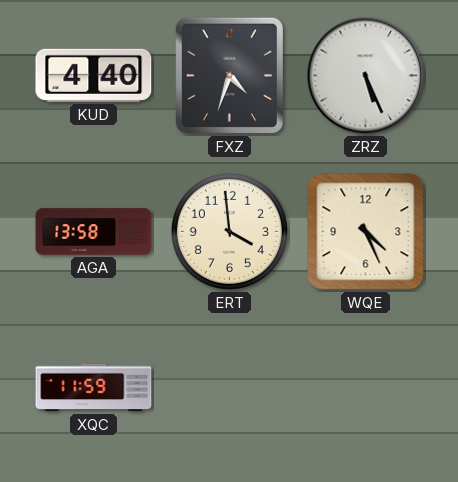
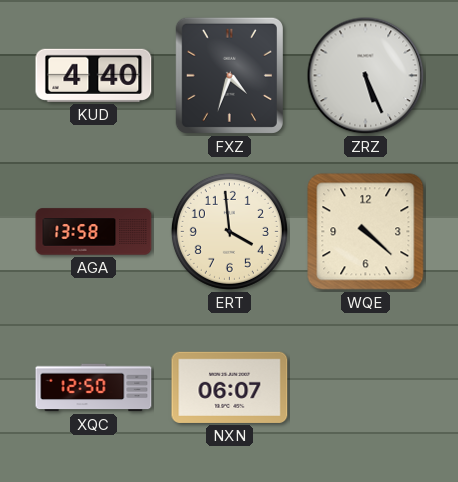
WQE: 4:26 -> 4:22 (366, 232)
XQC: 11:59 -> 12:50 (94, 388)
NXN: none -> 06:07 (230, 387)
